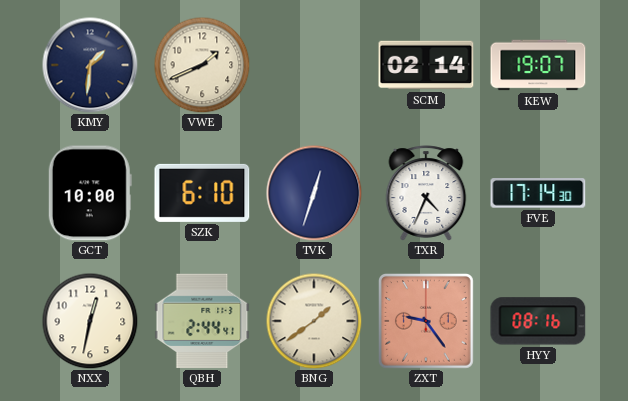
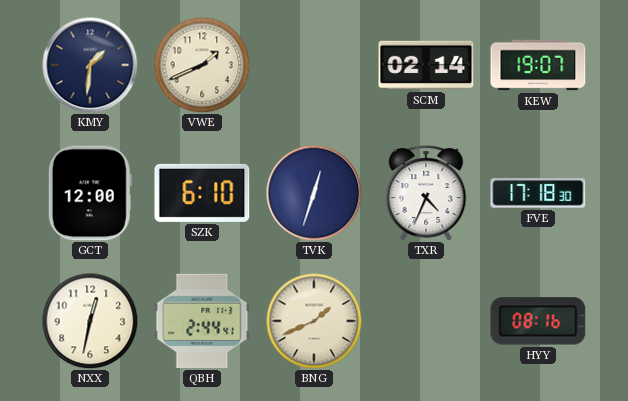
GCT: 10:00 -> 12:00 (90, 193)
FVE: 17:14 -> 17:18 (538, 193)
BNG: 1:39 -> 1:41 (314, 321)
ZXT: 9:24 -> none (426, 321)
